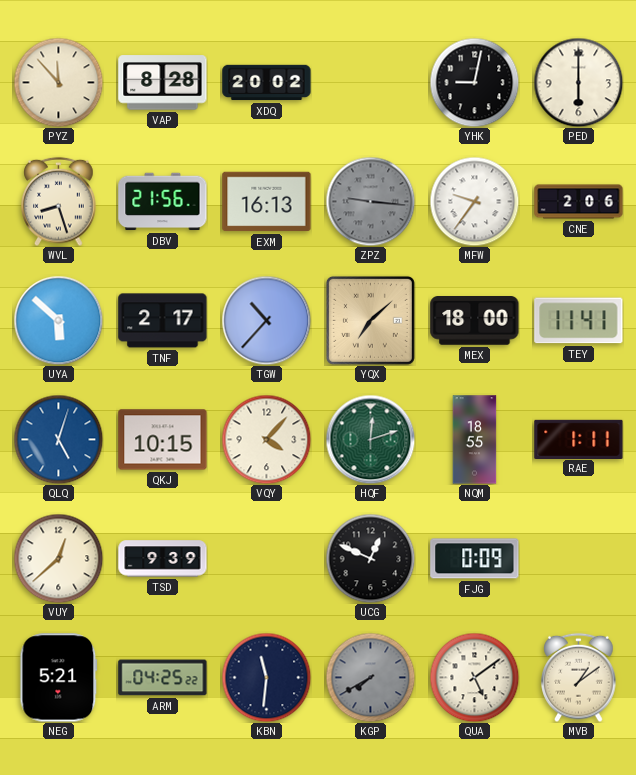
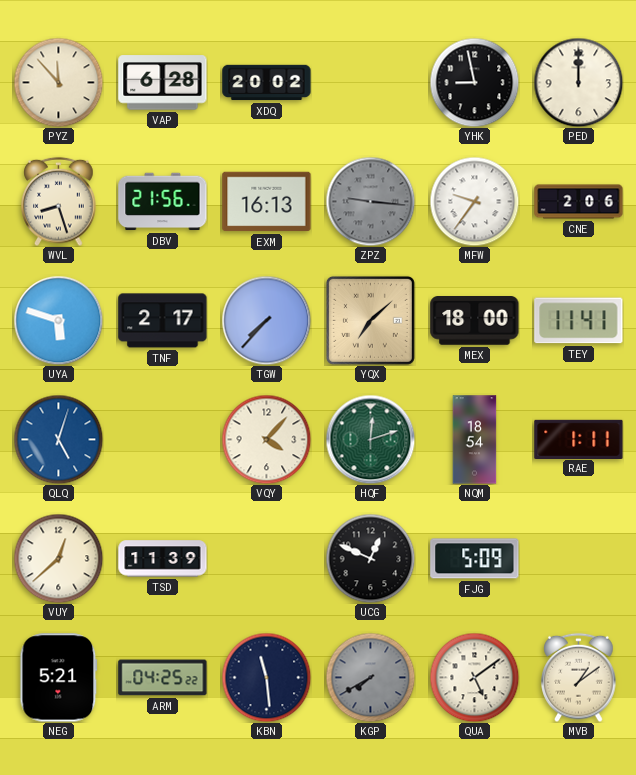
VAP: 8:28 -> 6:28 (163, 83)
YHK: 9:02 -> 8:58 (474, 82)
PED: 6:00 -> 12:00 (578, 82)
UYA: 5:52 -> 5:48 (58, 320)
TGW: 10:37 -> 7:37 (266, 320)
QKJ: 10:15 -> none (163, 440)
NQM: 18:55 -> 18:54 (475, 440)
TSD: 9:39 -> 11:39 (163, 559)
FJG: 0:09 -> 5:09 (475, 559)
KBN: 11:31 -> 11:29 (266, 677)
